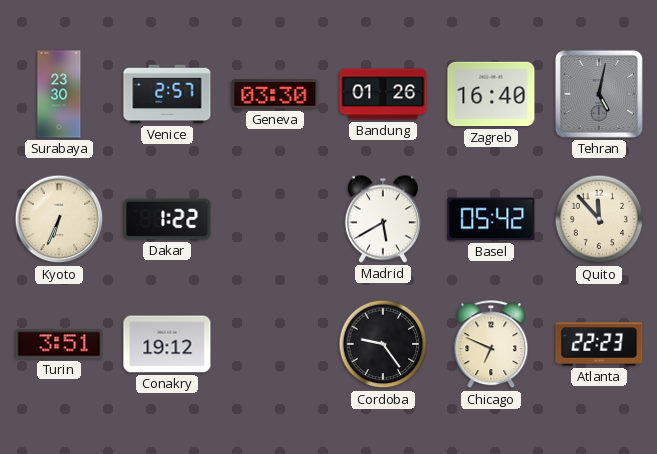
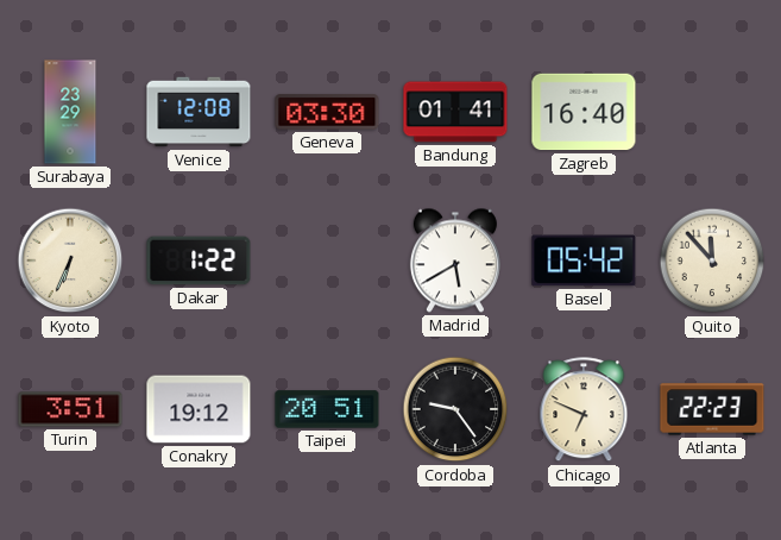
Surabaya: 23:30 -> 23:29 (70, 112)
Venice: 2:57 -> 12:08 (199, 112)
Bandung: 01:26 -> 01:41 (455, 112)
Tehran: 5:02 -> none (599, 94)
Taipei: none -> 20:51 (327, 409)
